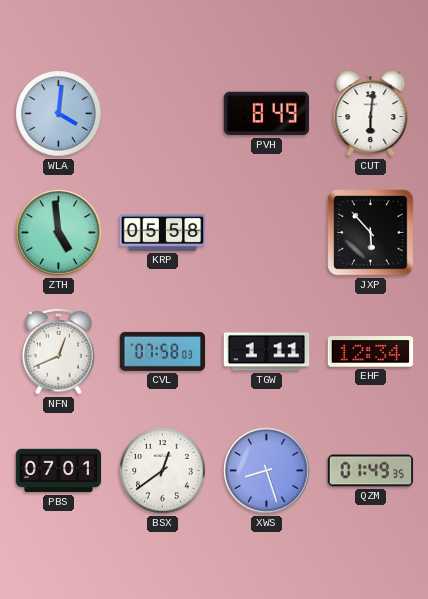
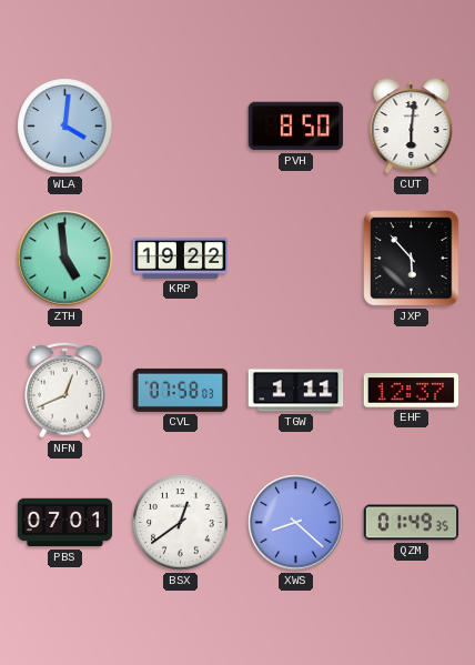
PVH: 8:49 -> 8:50 (296, 127)
KRP: 05:58 -> 19:22 (181, 258)
EHF: 12:34 -> 12:37 (412, 391)
XWS: 8:27 -> 8:22 (296, 523)
